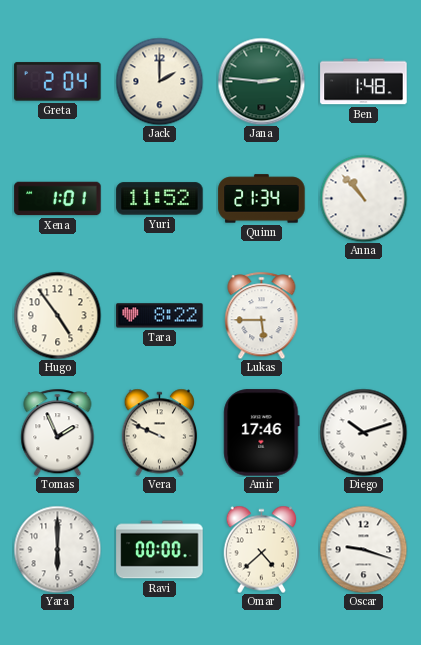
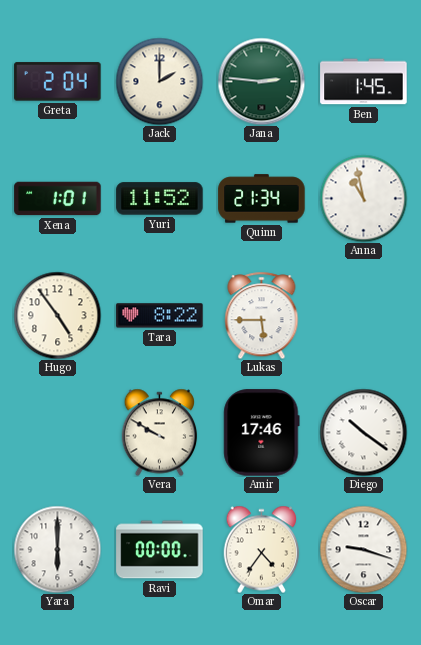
Ben: 1:48 -> 1:45 (364, 82)
Anna: 10:53 -> 10:58 (363, 198)
Tomas: 1:56 -> none (58, 432)
Vera: 9:49 -> 9:50 (160, 432)
Diego: 10:12 -> 10:21 (363, 432)
Omar: 4:38 -> 4:36 (262, 549)
